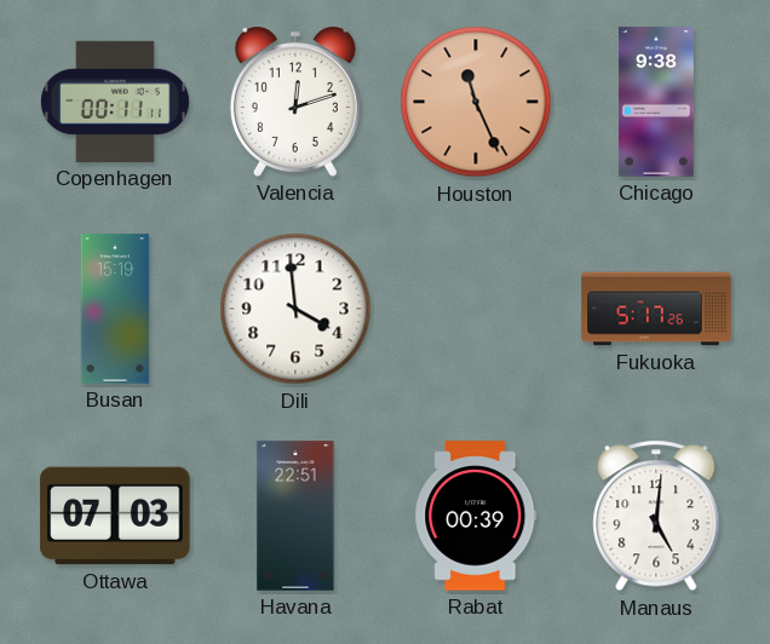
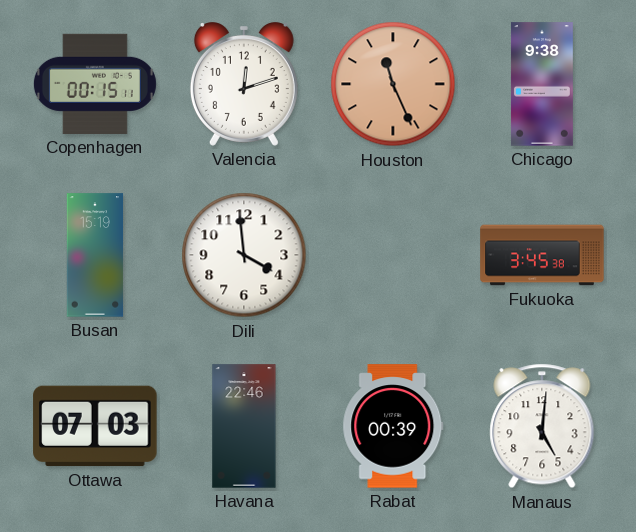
Copenhagen: 00:11 -> 00:15 (95, 84)
Fukuoka: 5:17 -> 3:45 (542, 255)
Havana: 22:51 -> 22:46 (244, 426)
